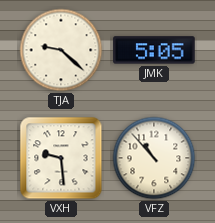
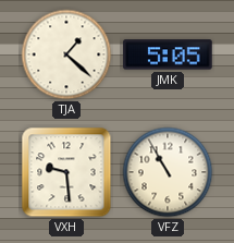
TJA: 9:22 -> 1:22 (66, 54)
VFZ: 10:53 -> 10:55 (168, 172)
